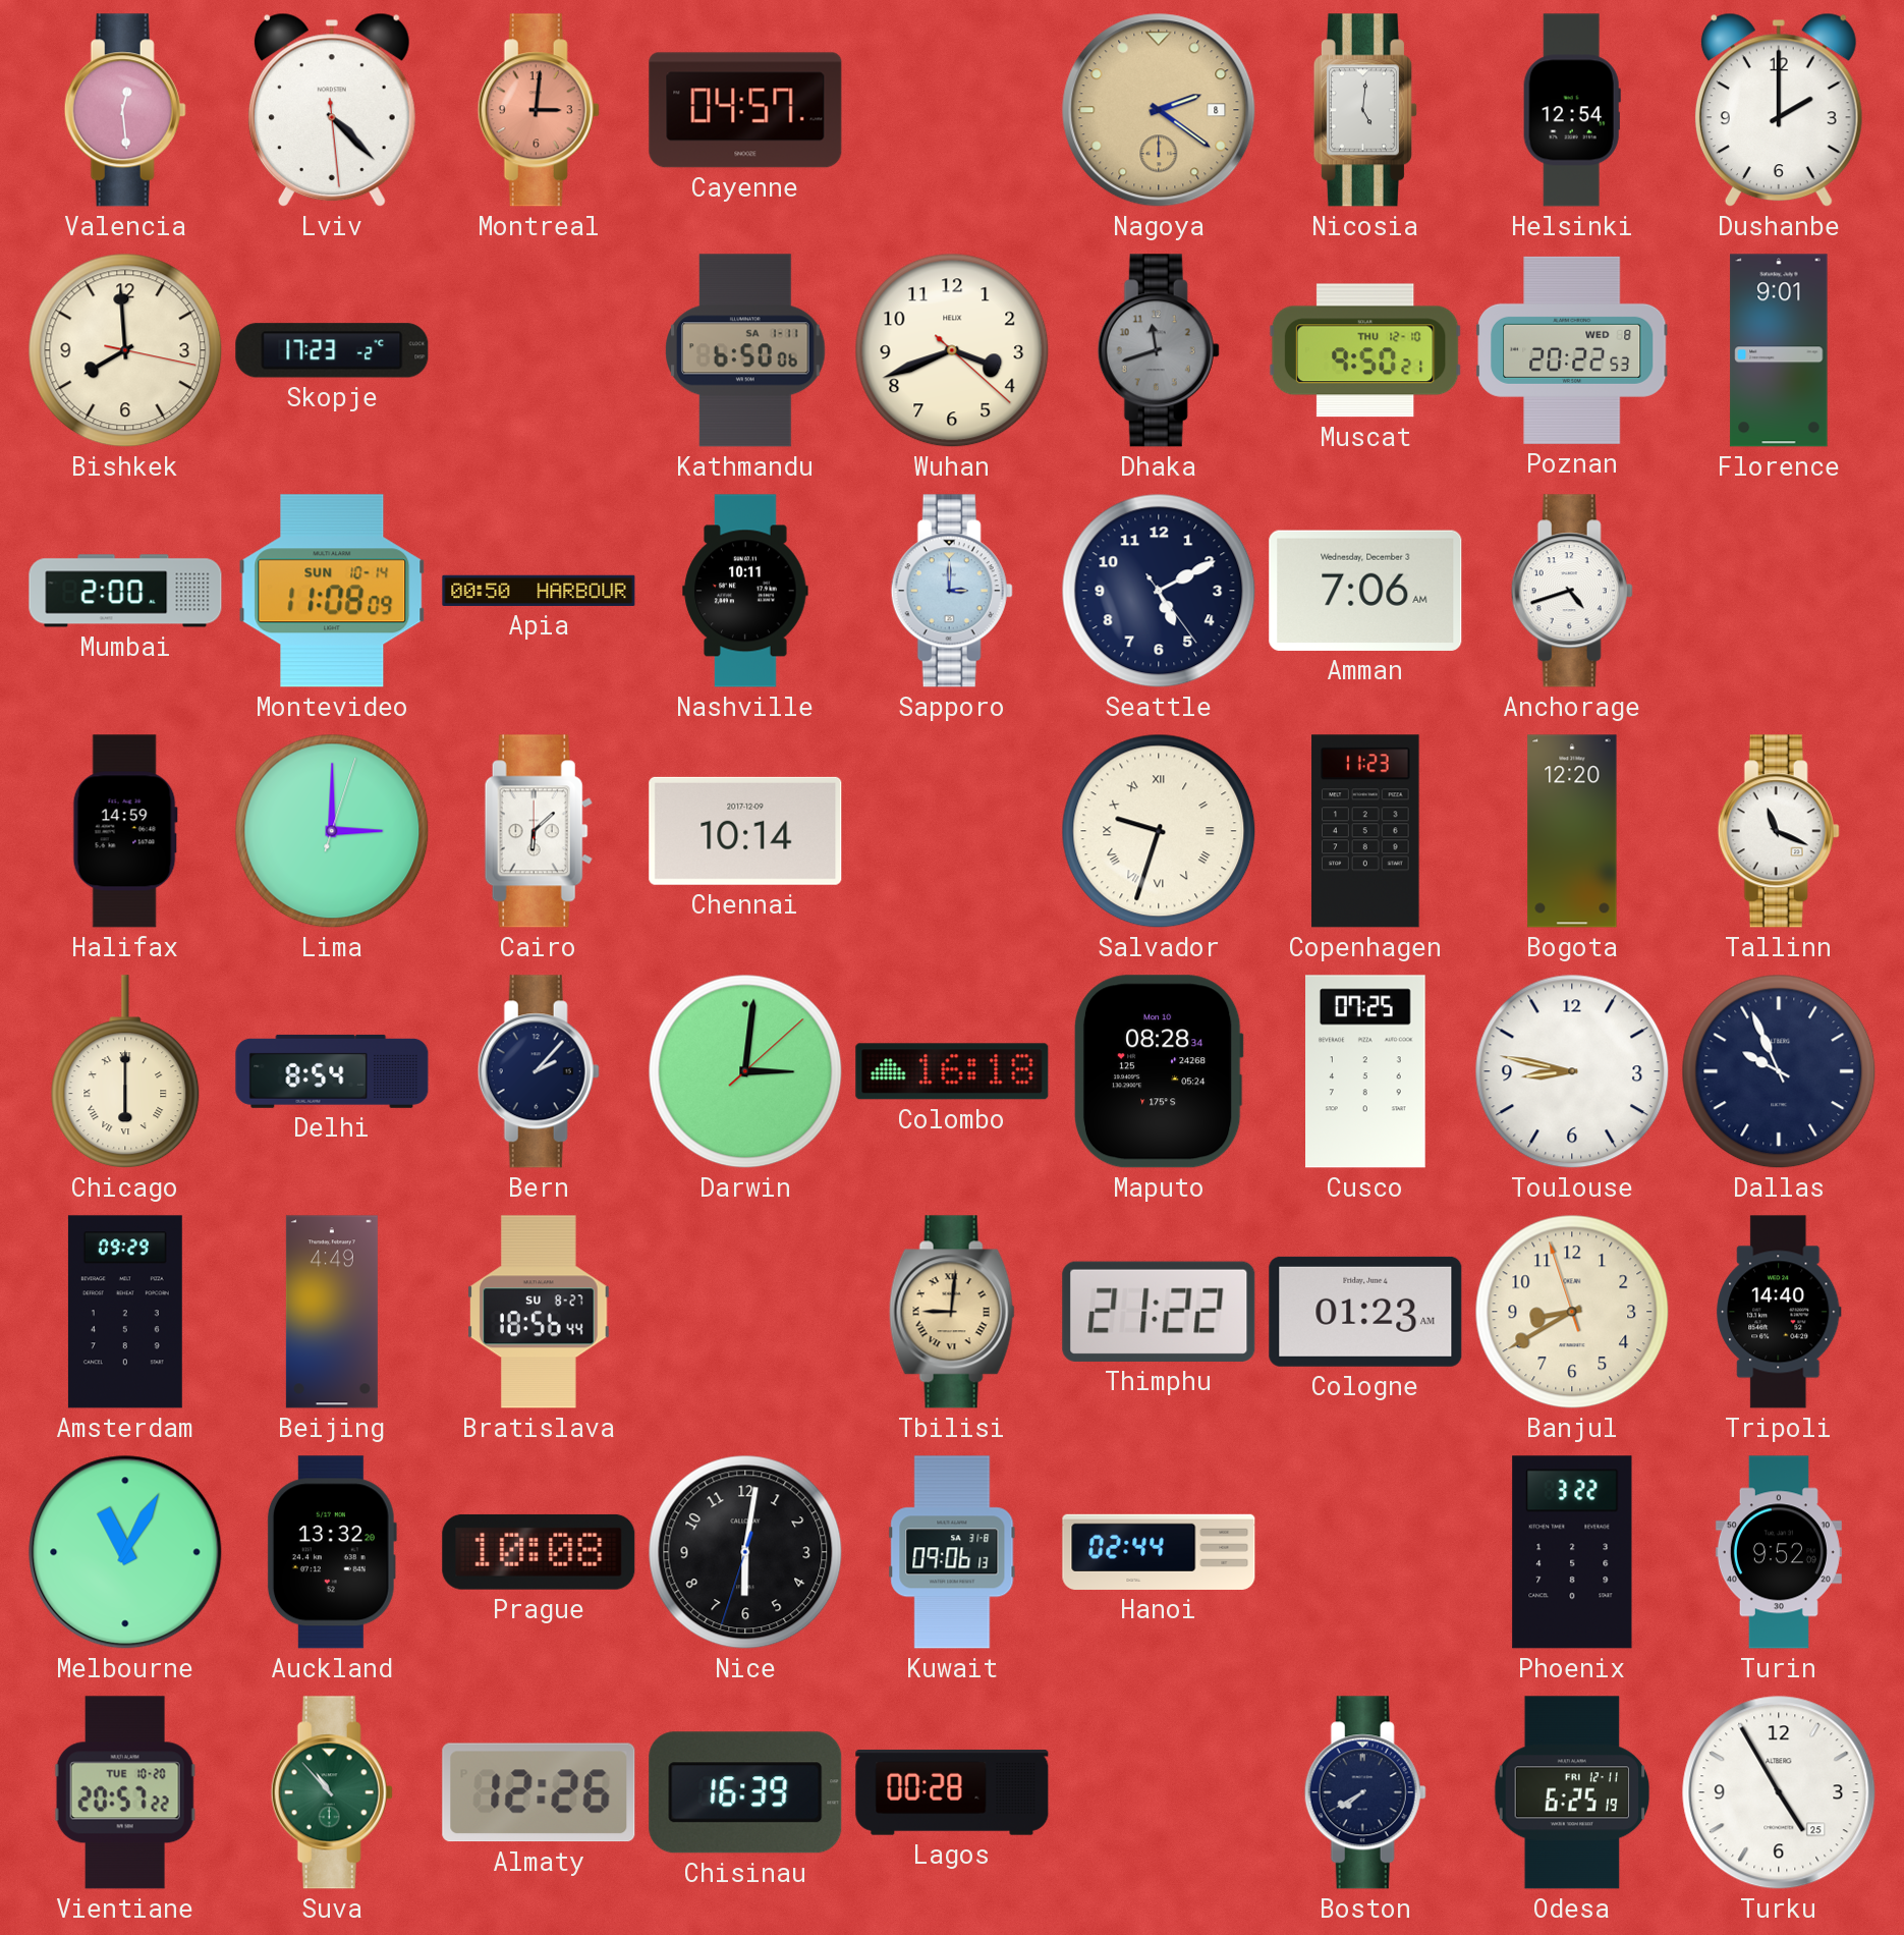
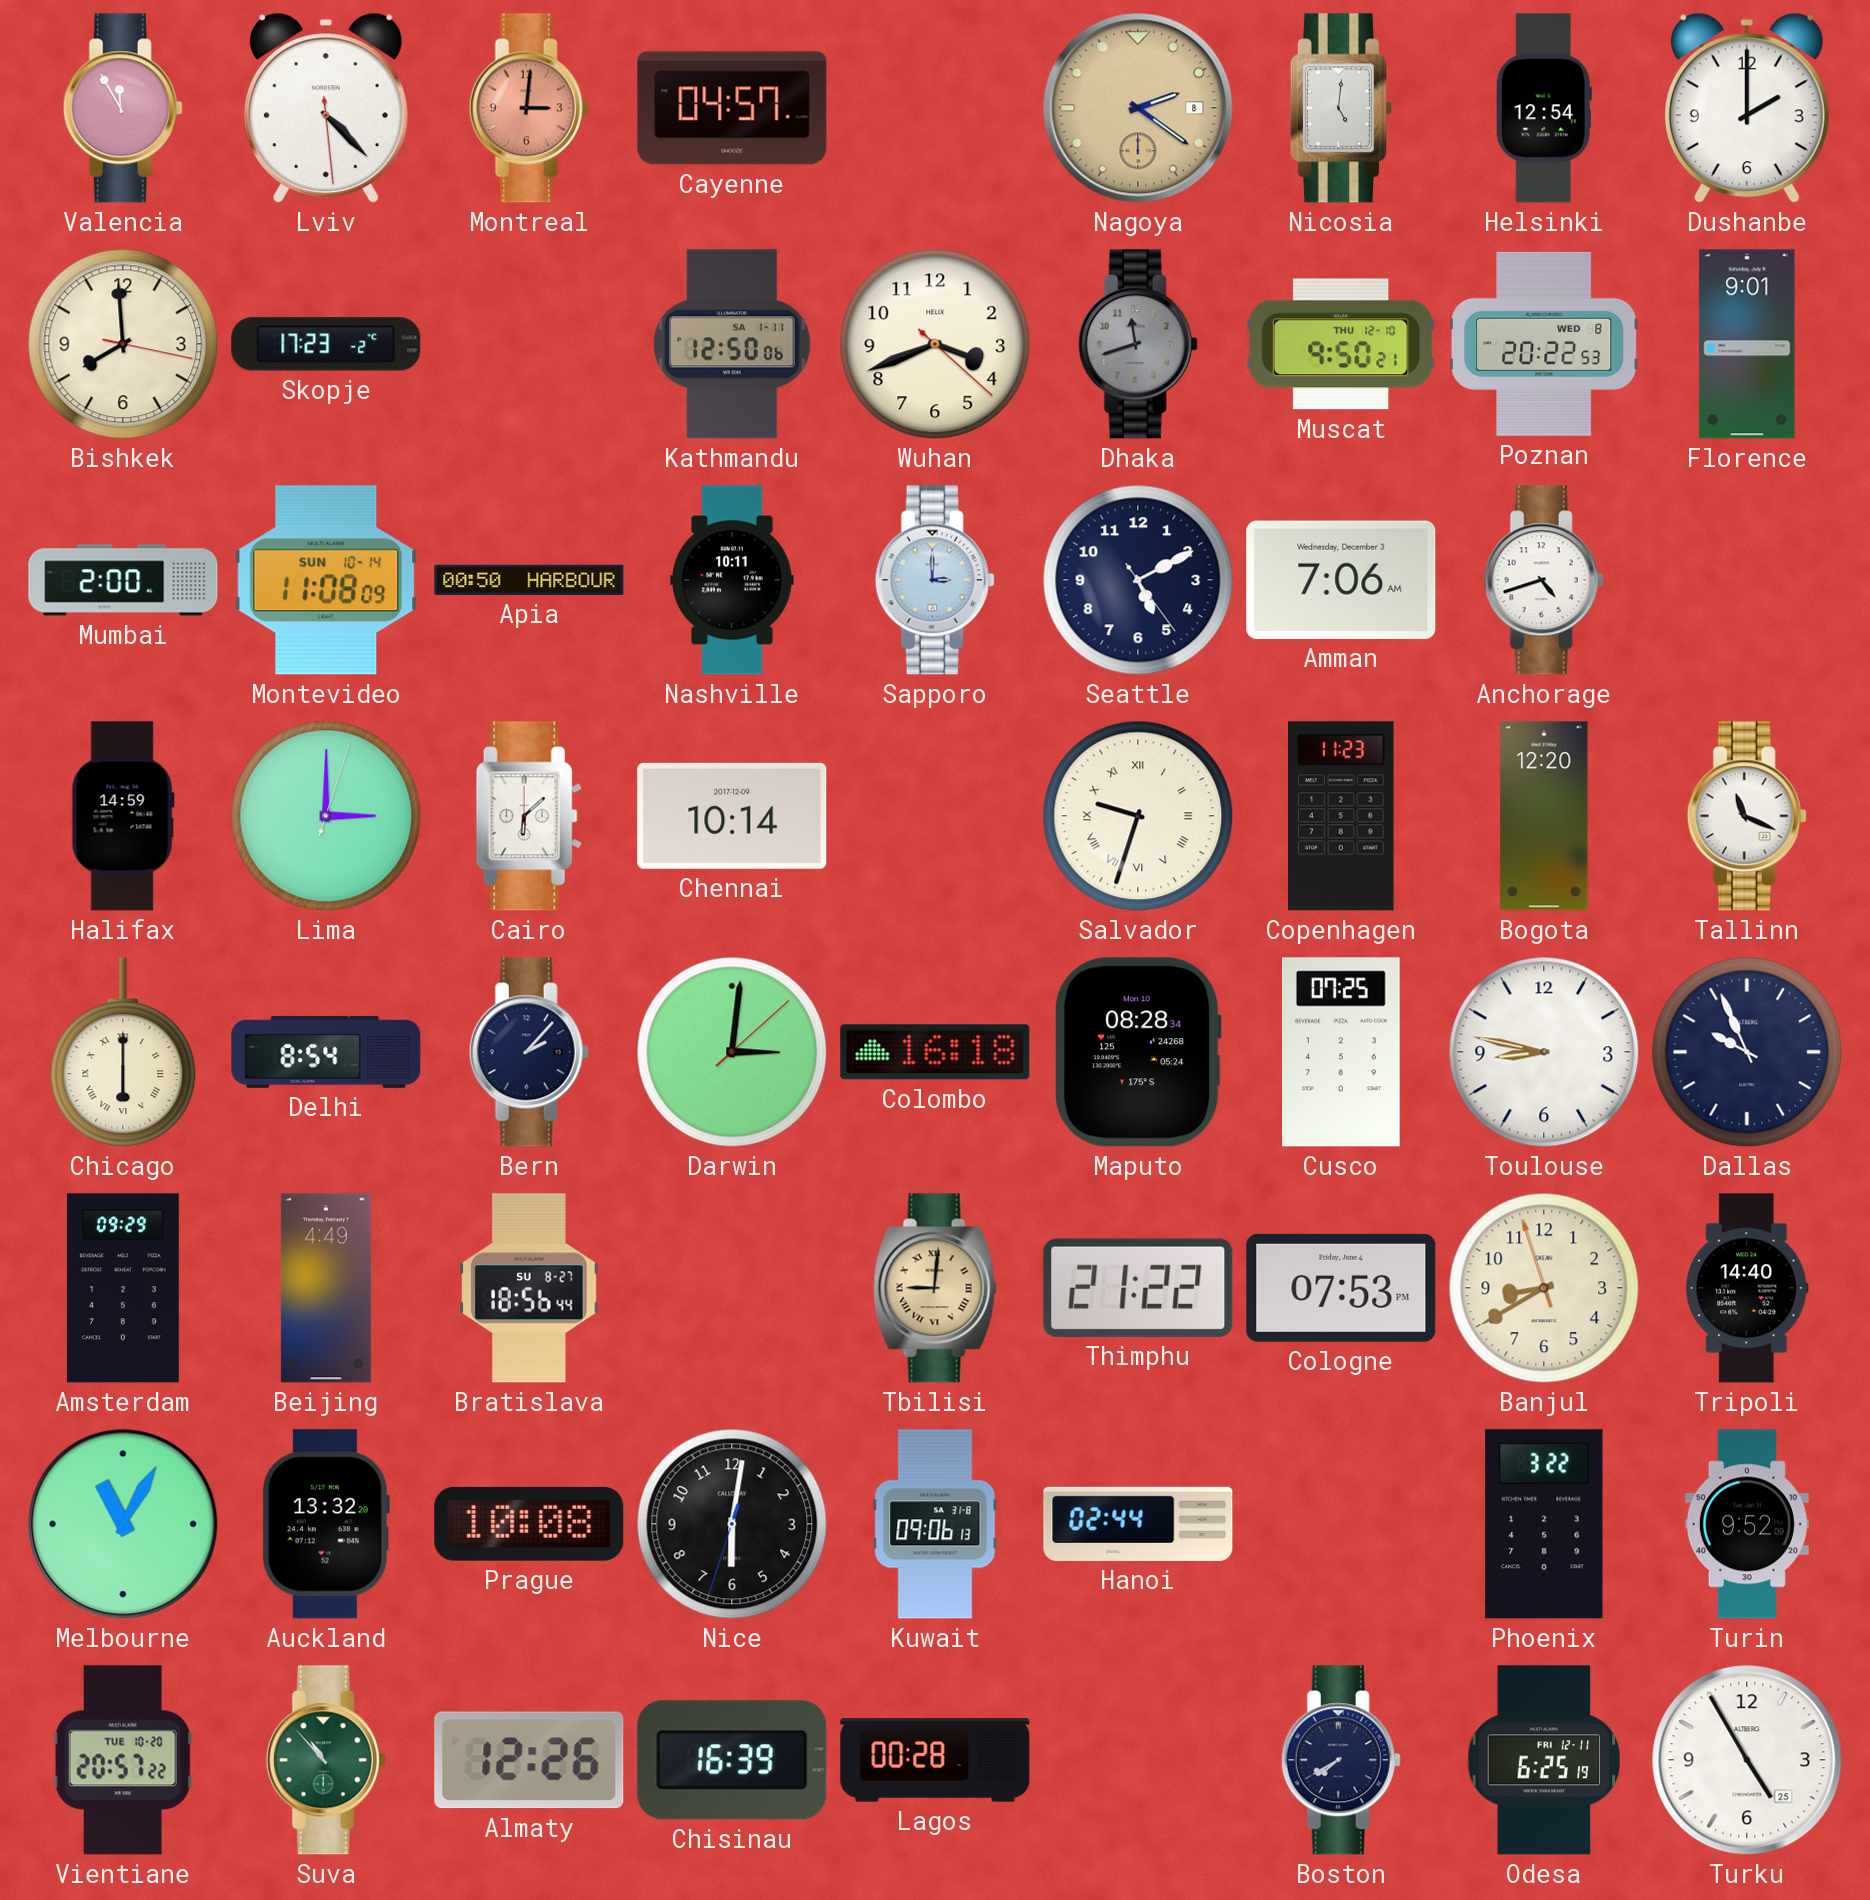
Valencia: 12:29 -> 11:55 (123, 108)
Kathmandu: 6:50 -> 12:50 (732, 344)
Cologne: 01:23 -> 07:53 (1341, 1288)
